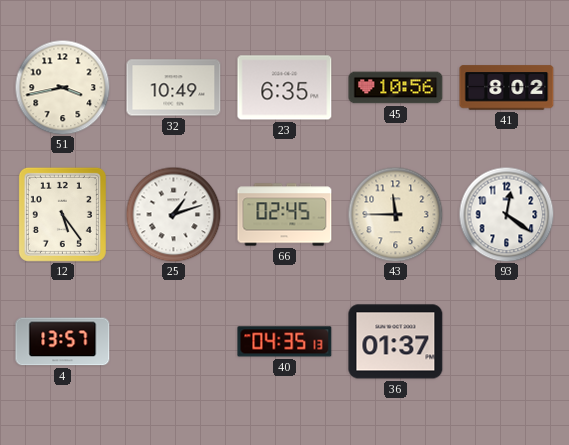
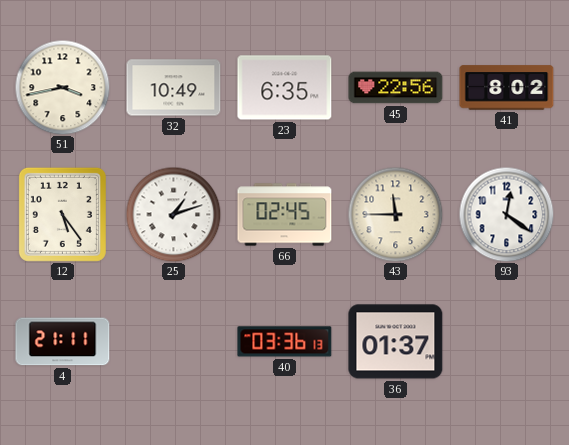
45: 10:56 -> 22:56 (396, 88)
4: 13:57 -> 21:11 (63, 342)
40: 04:35 -> 03:36 (285, 342)
